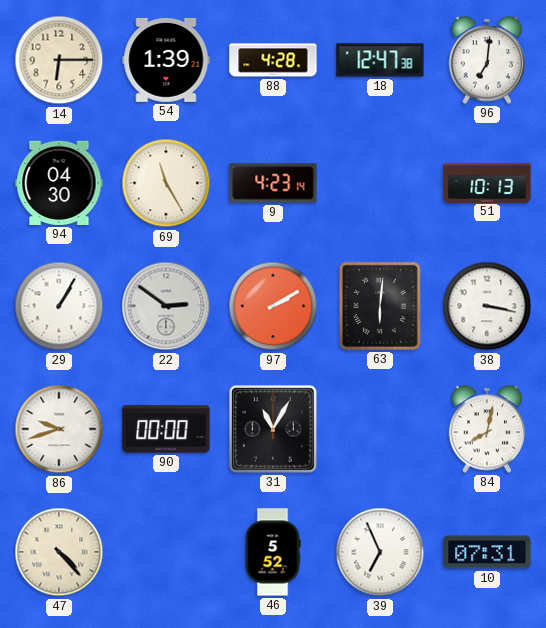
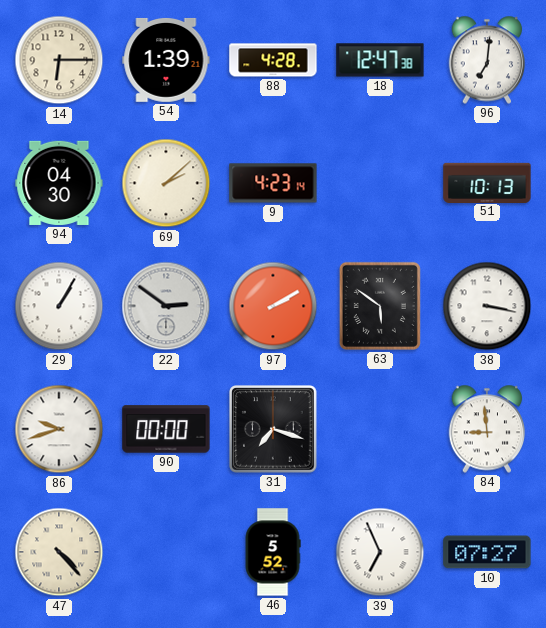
69: 11:25 -> 2:08 (166, 183)
63: 6:01 -> 5:51 (380, 306)
31: 11:05 -> 7:18 (273, 429)
84: 8:02 -> 8:59 (487, 429)
10: 07:31 -> 07:27 (487, 552)
